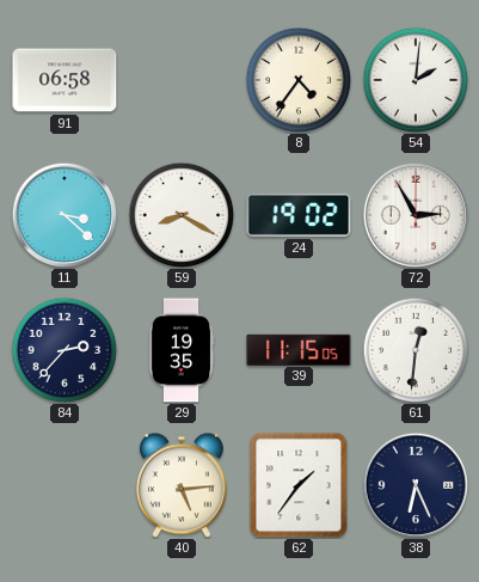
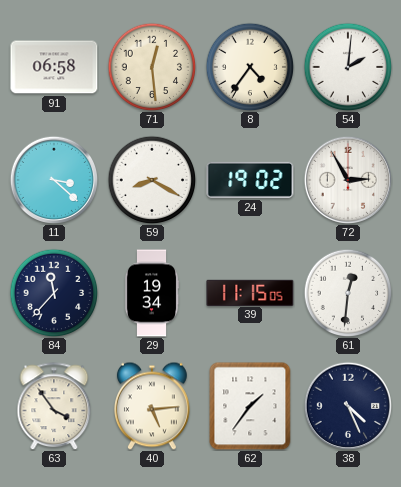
71: none -> 12:29 (152, 67)
84: 2:37 -> 11:37 (54, 293)
29: 19:35 -> 19:34 (152, 293)
63: none -> 3:54 (54, 406)
38: 6:26 -> 4:26 (347, 405)
